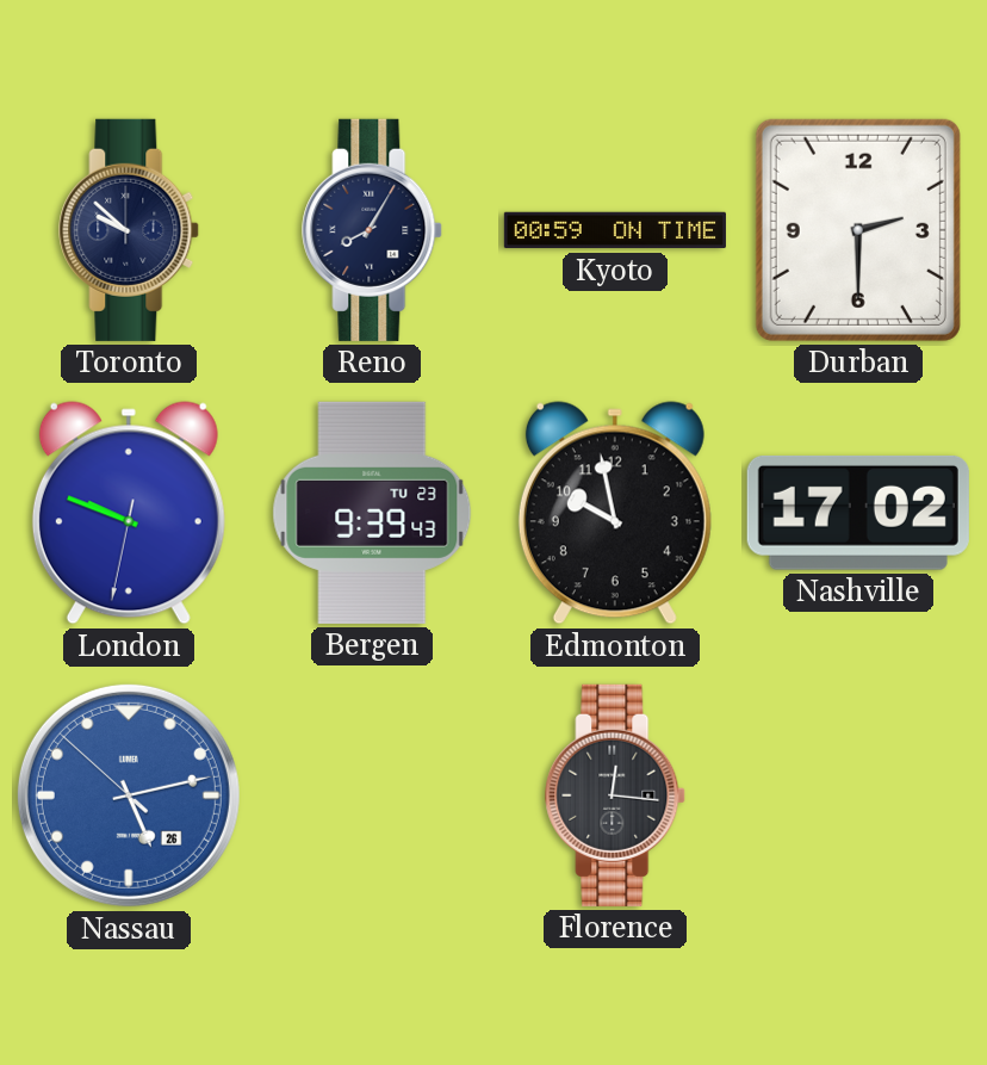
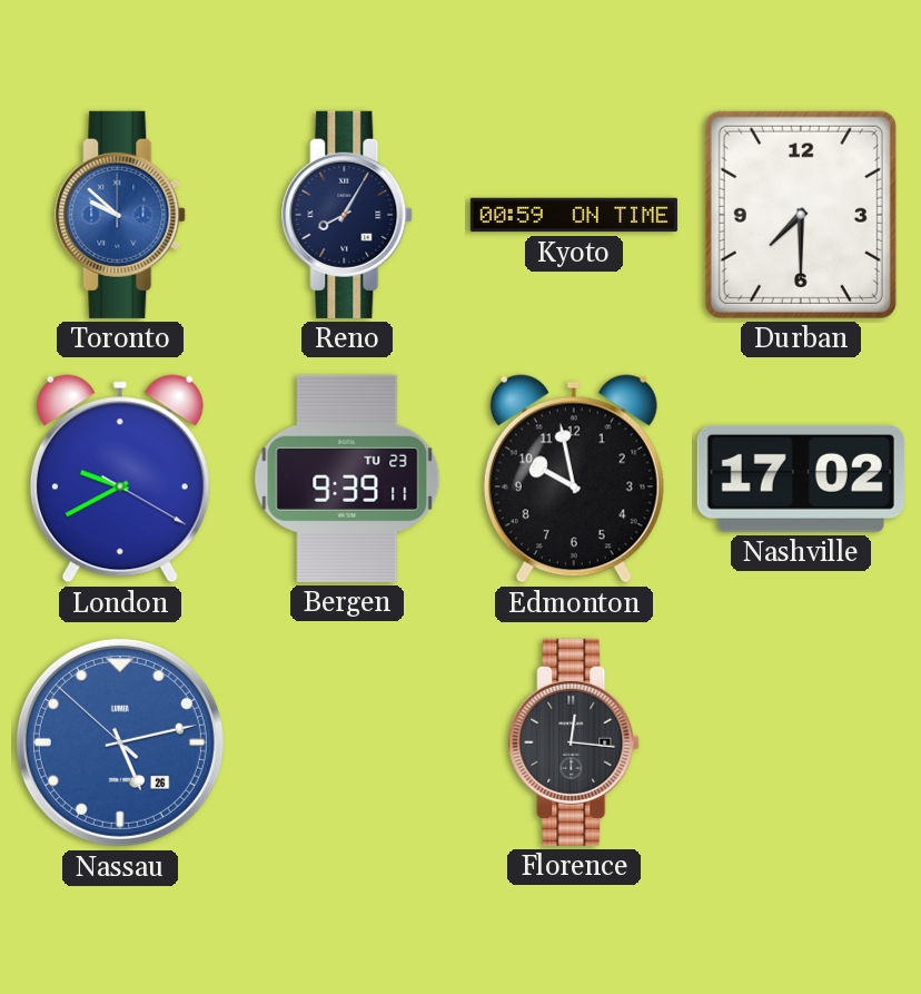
Toronto dial: navy -> blue (121, 215)
Durban: 2:30 -> 7:30 (801, 215)
London: 9:48 -> 9:40 (120, 479)
Bergen: 9:39:43 -> 9:39:11 (347, 479)
